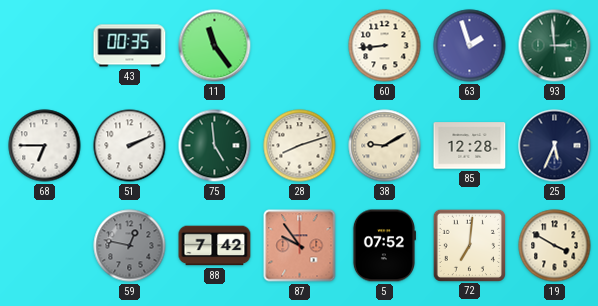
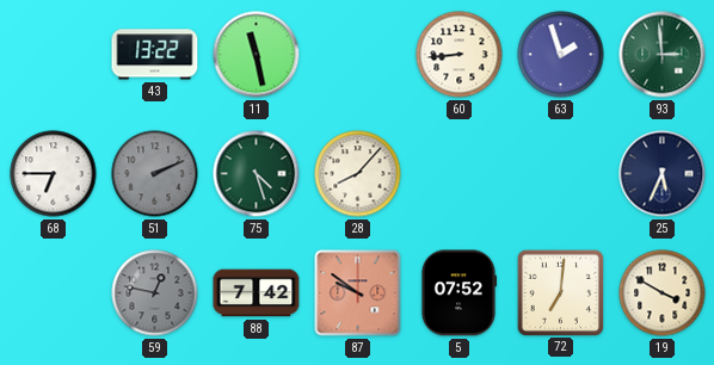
43: 00:35 -> 13:22 (155, 55)
11: 11:24 -> 11:28 (257, 55)
51 dial: white -> grey (155, 174)
75: 4:59 -> 4:27 (257, 174)
28: 8:12 -> 8:07 (358, 174)
38: 9:10 -> none (385, 146)
85: 12:28 -> none (470, 146)
87: 9:54 -> 9:51 (358, 293)
